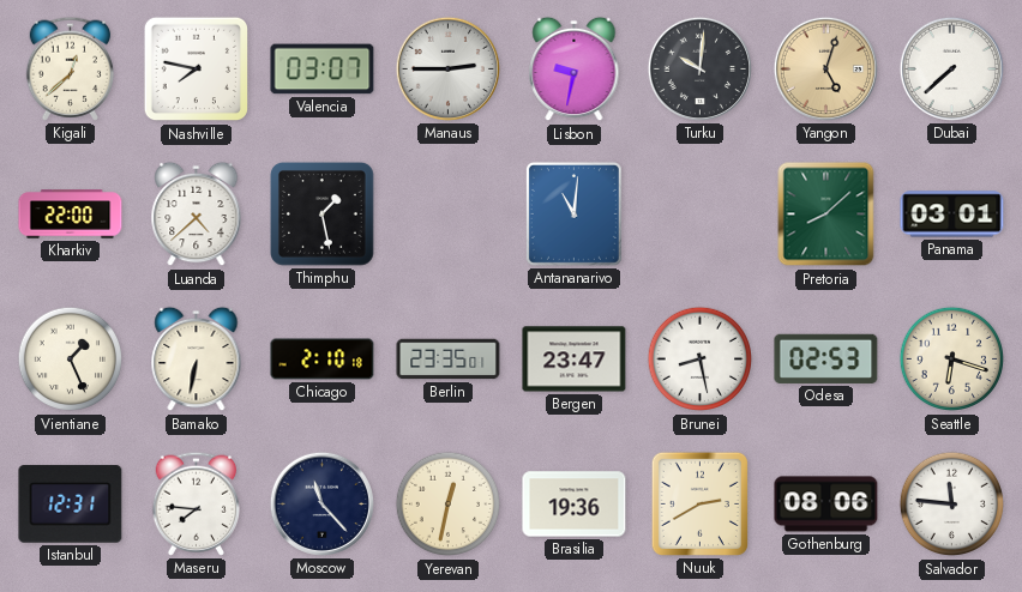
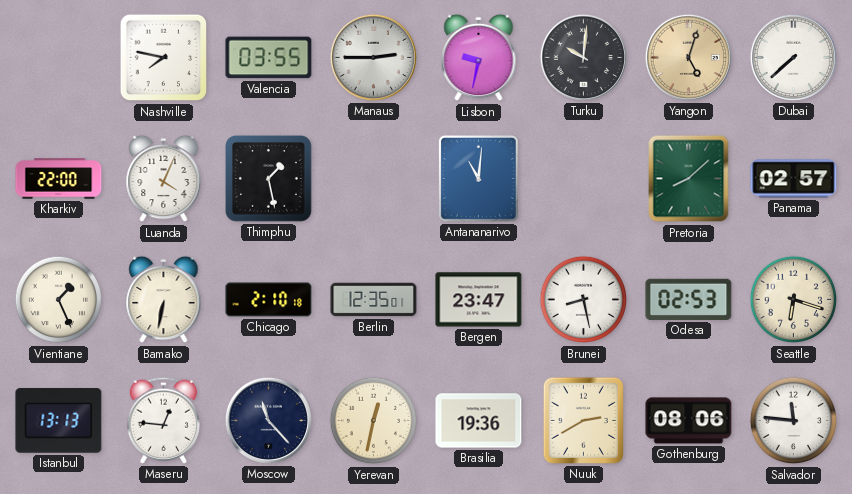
Kigali: 12:38 -> none (71, 68)
Valencia: 03:07 -> 03:55 (269, 58)
Luanda: 4:38 -> 4:04 (164, 179)
Panama: 03:01 -> 02:57 (794, 179)
Berlin: 23:35 -> 12:35 (374, 300)
Istanbul: 12:31 -> 13:13 (59, 421)
Maseru: 7:46 -> 12:46 (164, 420)
